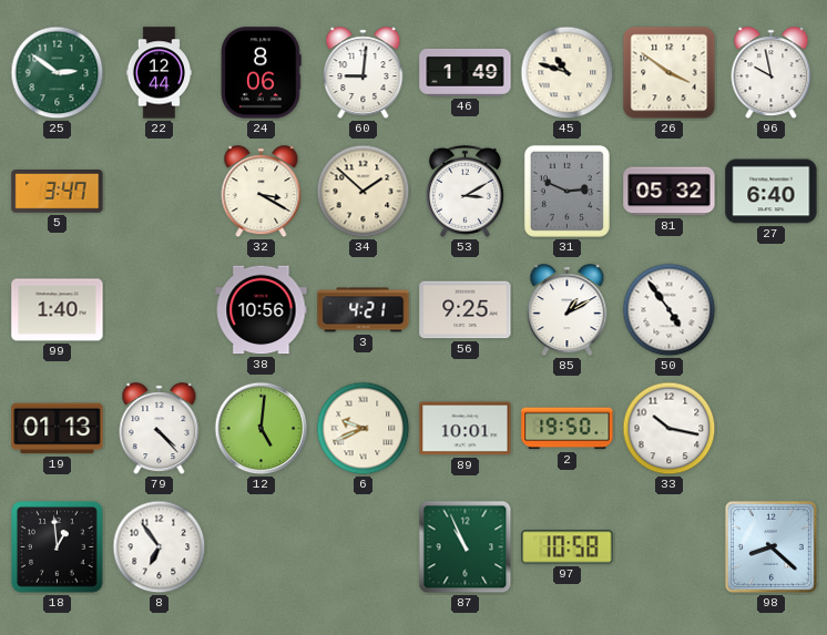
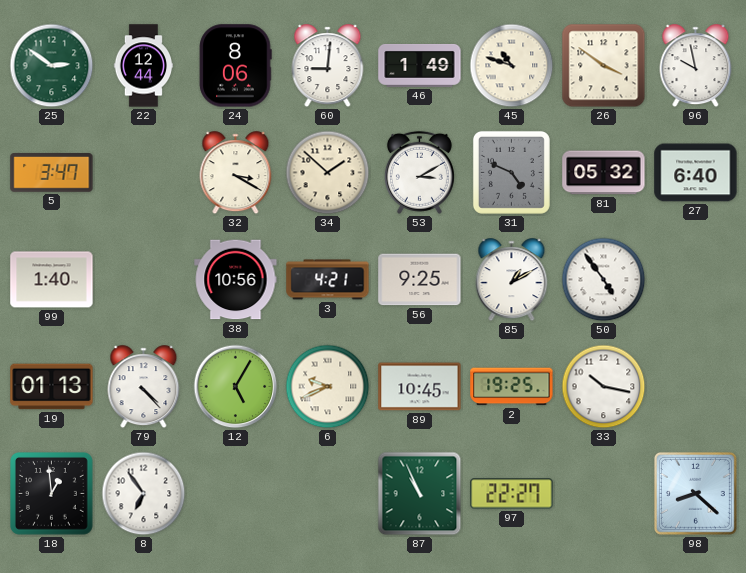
31: 2:49 -> 4:49 (511, 172)
12: 5:01 -> 5:05 (236, 387)
89: 10:01 -> 10:45 (420, 387)
2: 19:50 -> 19:25 (512, 387)
97: 10:58 -> 22:27 (512, 494)
